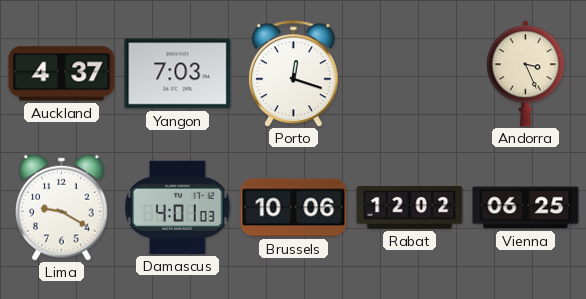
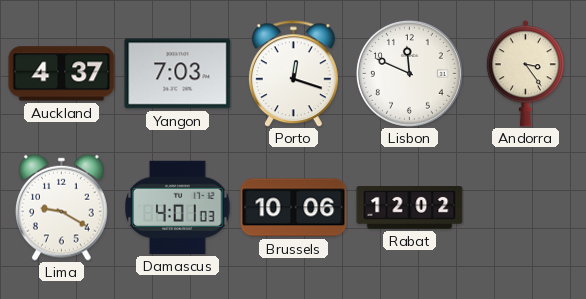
Lisbon: none -> 11:49 (409, 73)
Andorra: 3:26 -> 3:24 (525, 74)
Vienna: 06:25 -> none (526, 208)
